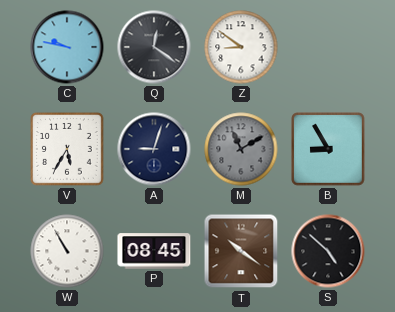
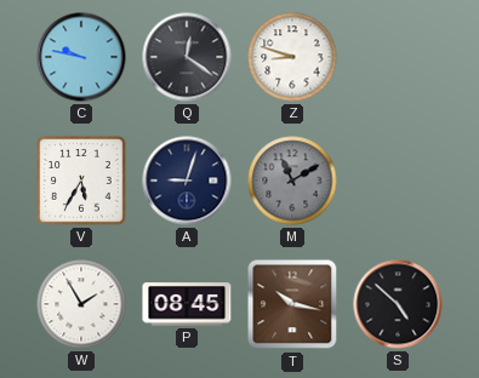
Z: 8:51 -> 8:48 (292, 57)
B: 8:55 -> none (328, 149)
W: 10:55 -> 1:55 (81, 304)
T: 10:21 -> 10:17 (292, 304)
